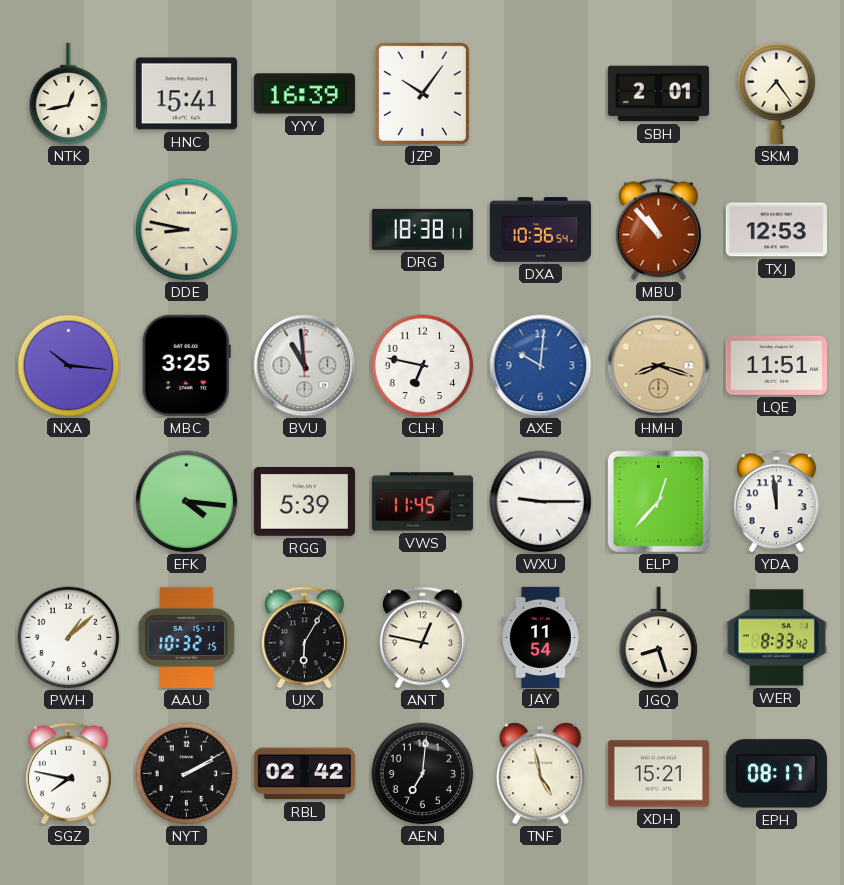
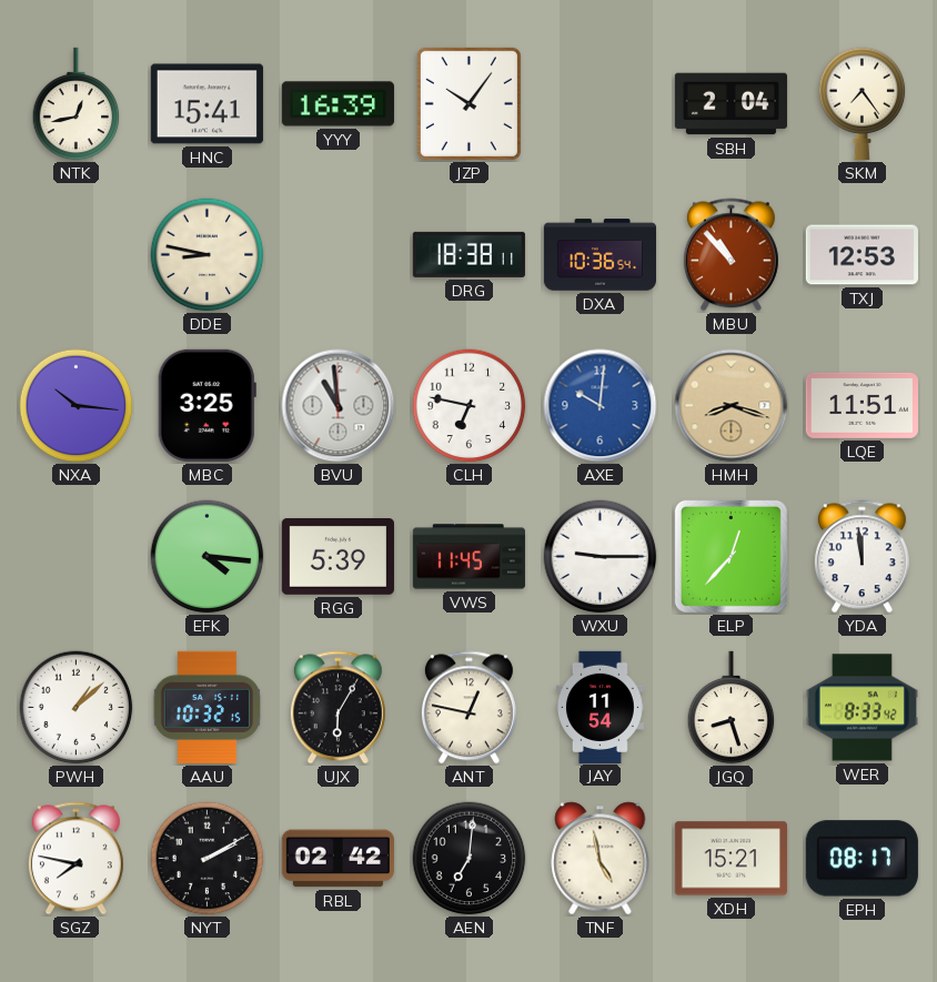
SBH: 2:01 -> 2:04 (731, 104)
